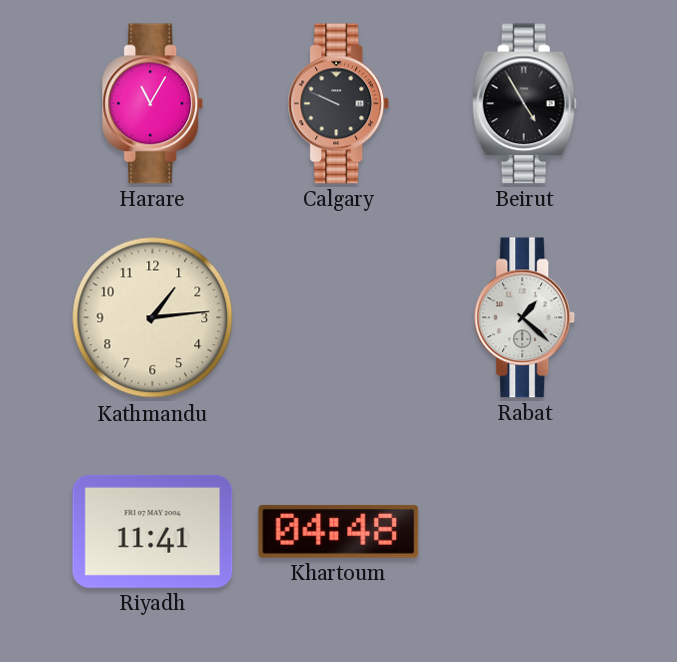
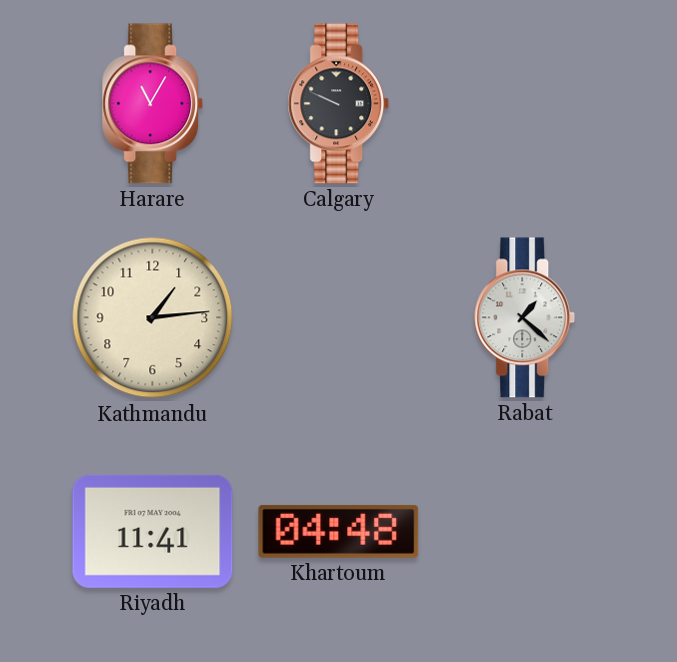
Beirut: 4:55 -> none (524, 104)
